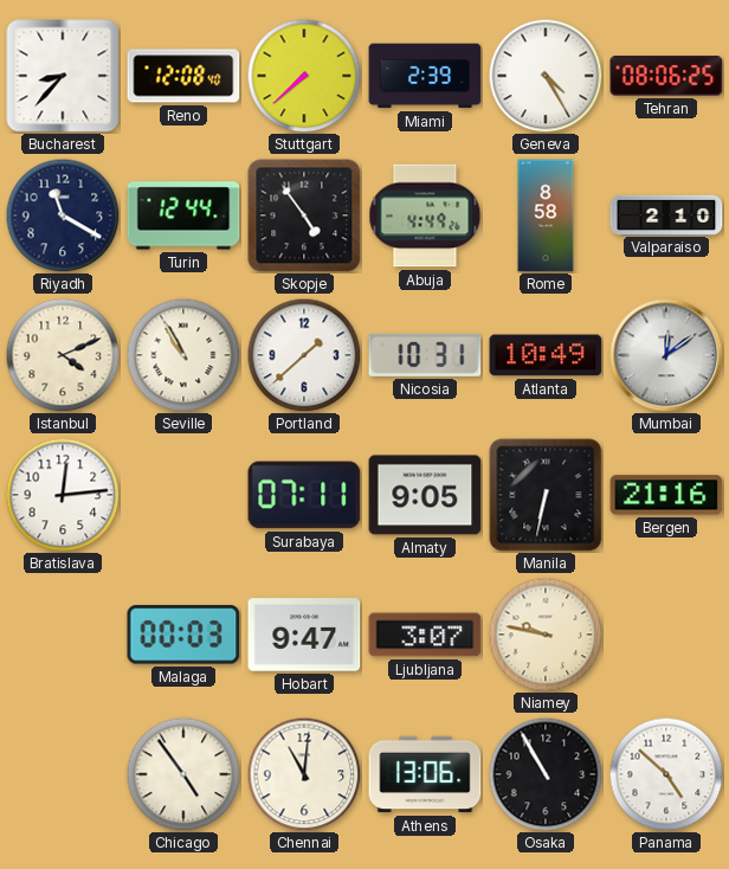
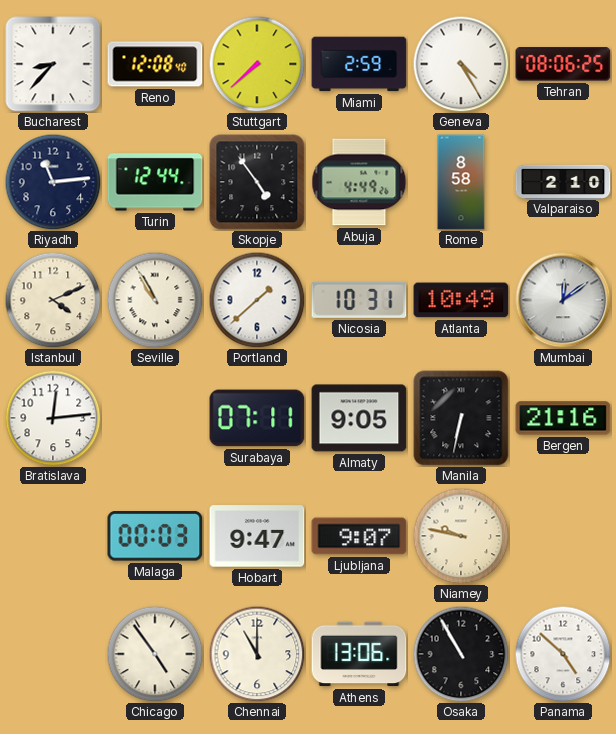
Miami: 2:39 -> 2:59 (359, 64)
Riyadh: 11:20 -> 11:14 (53, 182)
Ljubljana: 3:07 -> 9:07 (359, 536)
Chennai: 11:01 -> 11:00 (257, 654)
